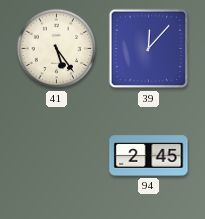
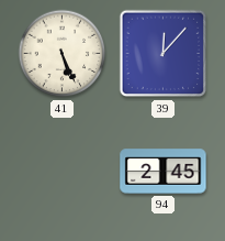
41: 5:24 -> 5:26 (63, 54)
